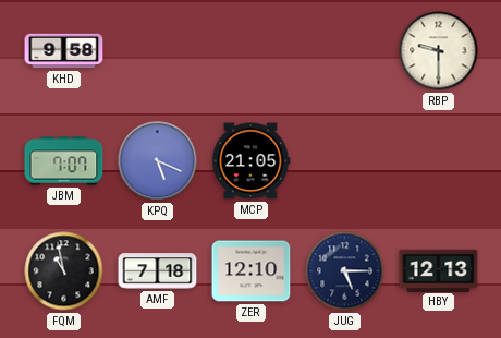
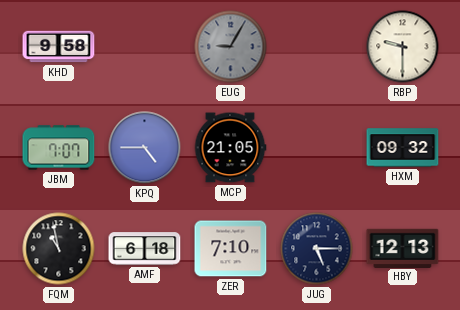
EUG: none -> 9:05 (231, 47)
KPQ: 5:19 -> 4:45 (145, 148)
HXM: none -> 09:32 (403, 148)
AMF: 7:18 -> 6:18 (145, 249)
ZER: 12:10 -> 7:10 (231, 249)
